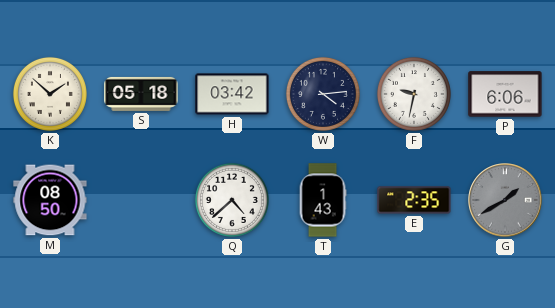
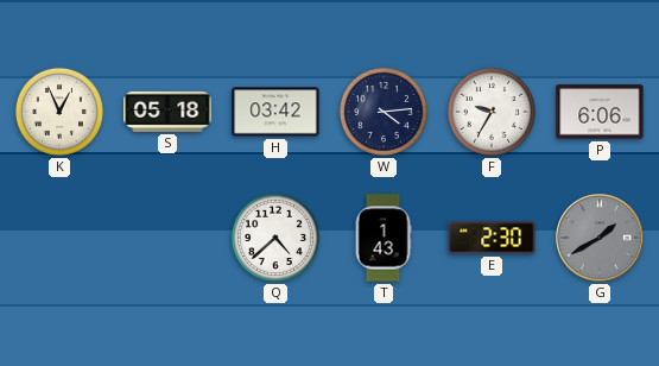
K: 1:52 -> 12:56 (59, 112)
F: 9:32 -> 9:35 (492, 112)
M: 08:50 -> none (50, 200)
E: 2:35 -> 2:30 (492, 238)
